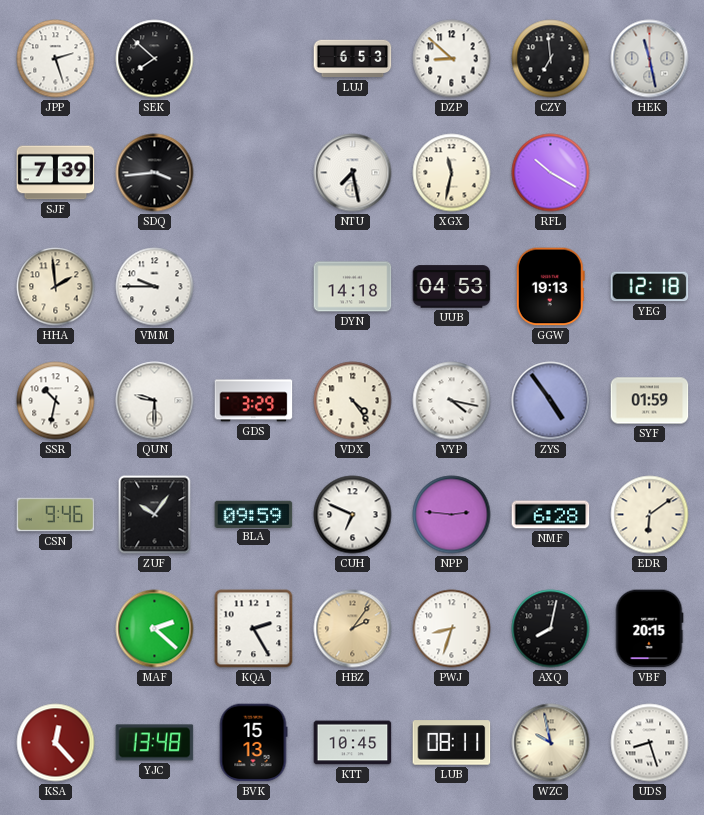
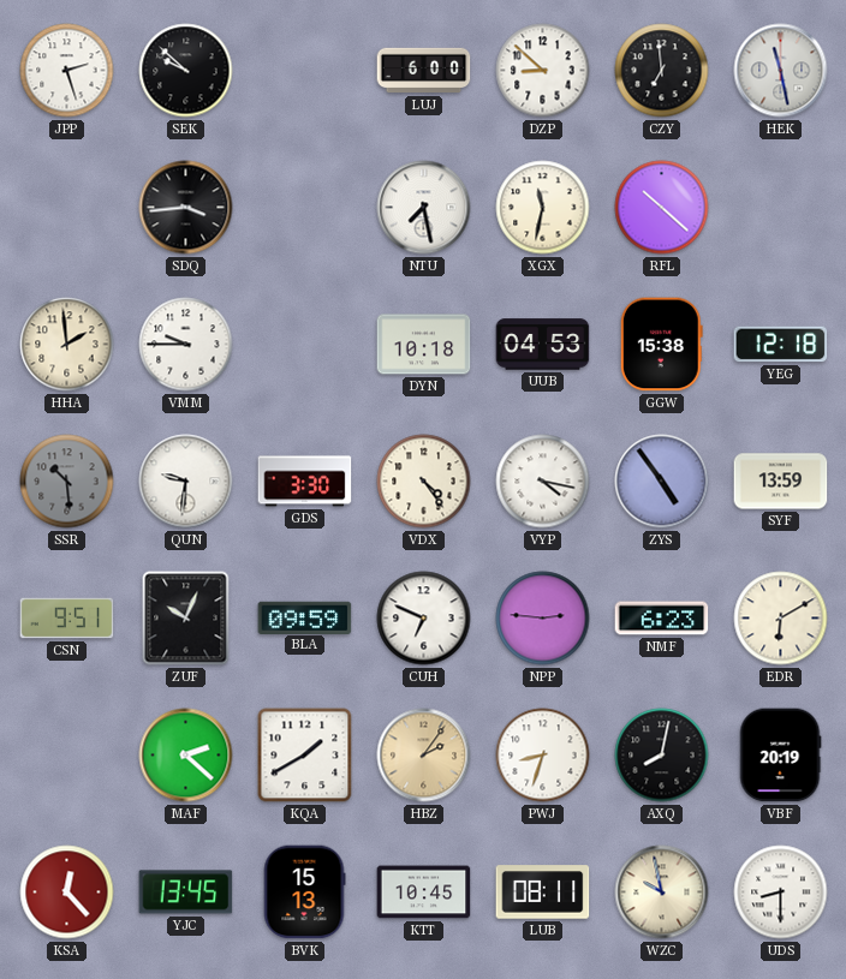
SEK: 7:52 -> 9:52 (186, 71)
LUJ: 6:53 -> 6:00 (424, 71)
SJF: 7:39 -> none (56, 173)
RFL: 10:20 -> 10:22 (662, 208)
DYN: 14:18 -> 10:18 (424, 345)
GGW: 19:13 -> 15:38 (661, 345)
SSR: 10:32 -> 10:29 (67, 482)
SSR dial: white -> grey (67, 482)
QUN: 9:30 -> 9:31 (186, 482)
GDS: 3:29 -> 3:30 (305, 482)
SYF: 01:59 -> 13:59 (781, 482)
CSN: 9:46 -> 9:51 (67, 619)
ZUF: 10:06 -> 10:04 (186, 619)
NMF: 6:28 -> 6:23 (662, 619)
EDR: 6:09 -> 6:10 (781, 619)
KQA: 2:25 -> 1:40 (305, 756)
VBF: 20:15 -> 20:19 (780, 756)
YJC: 13:48 -> 13:45 (186, 893)
UDS: 8:27 -> 8:30 (781, 893)
